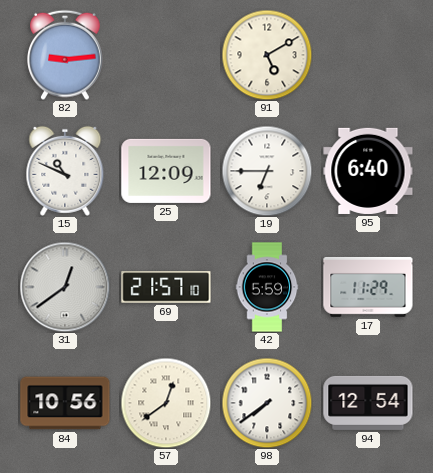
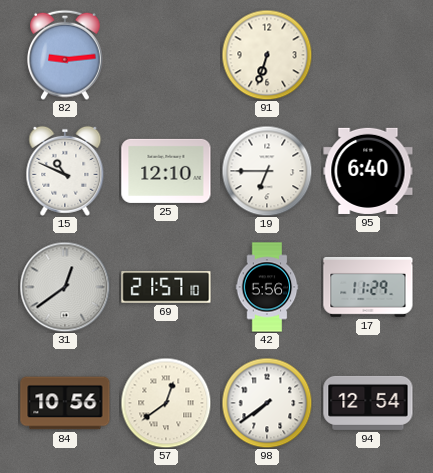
91: 5:10 -> 6:33 (267, 55)
25: 12:09 -> 12:10 (166, 171)
42: 5:59 -> 5:56 (267, 287)
